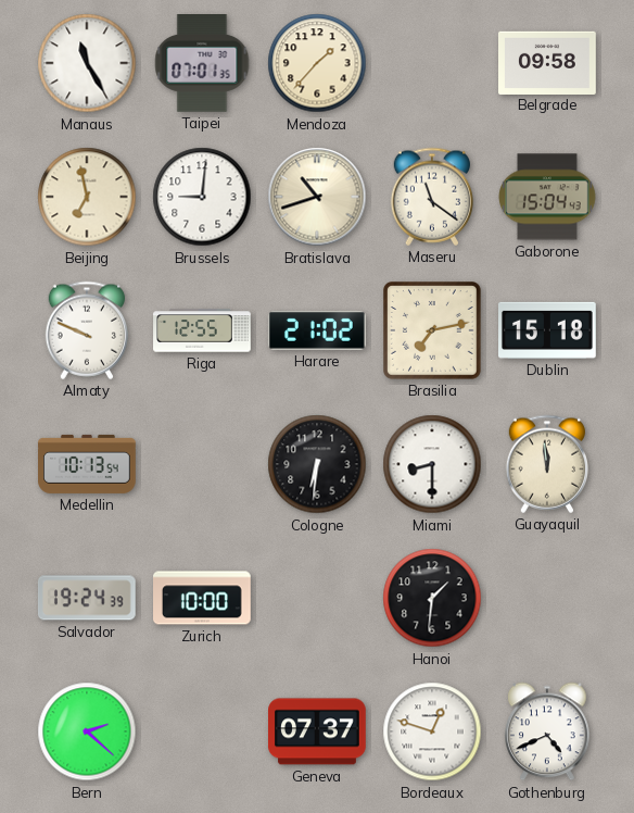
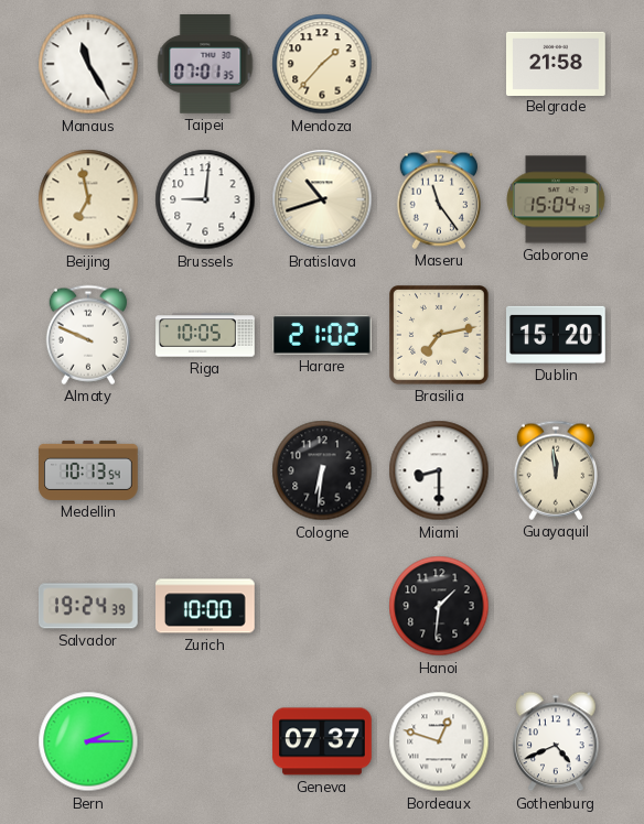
Belgrade: 09:58 -> 21:58 (556, 63)
Maseru: 11:21 -> 11:24 (438, 199)
Riga: 12:55 -> 10:05 (205, 335)
Dublin: 15:18 -> 15:20 (557, 335)
Bern: 2:22 -> 2:15 (88, 741)
